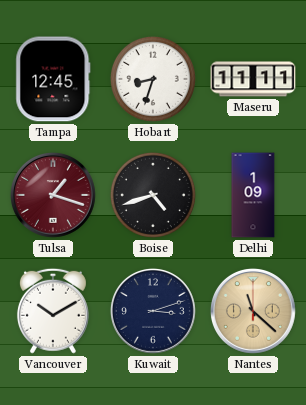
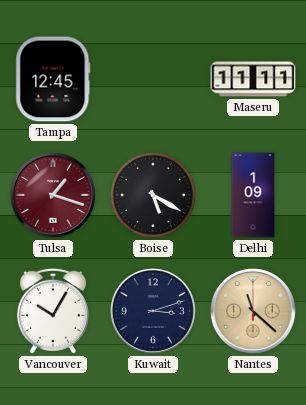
Hobart: 8:33 -> none (153, 79)
Boise: 4:42 -> 5:20 (153, 195)
Vancouver: 10:10 -> 10:05 (53, 311)
